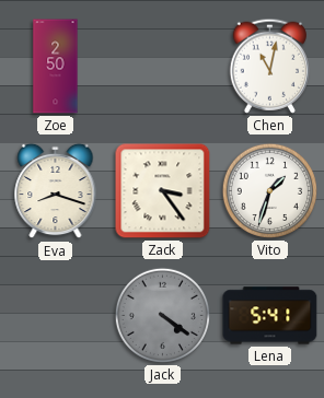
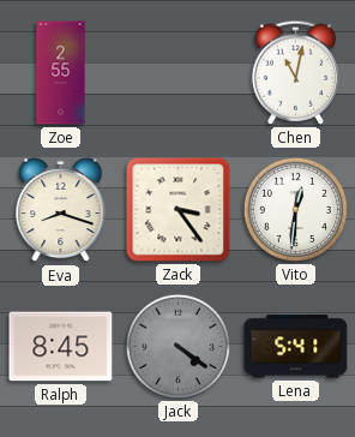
Zoe: 2:50 -> 2:55 (61, 73)
Vito: 1:33 -> 12:31 (295, 209)
Ralph: none -> 8:45 (61, 347)
